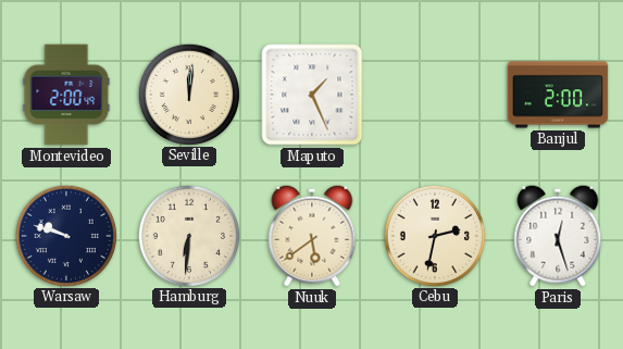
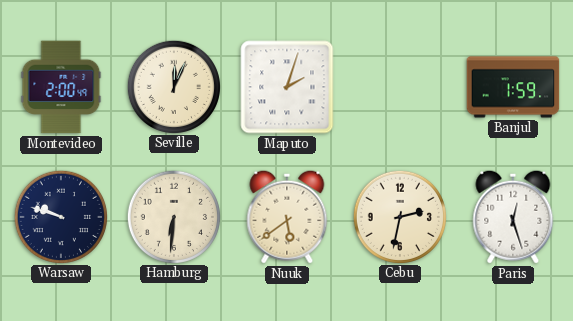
Seville: 12:01 -> 12:04 (173, 86)
Maputo: 1:26 -> 2:03 (287, 87)
Banjul: 2:00 -> 1:59 (513, 87)
